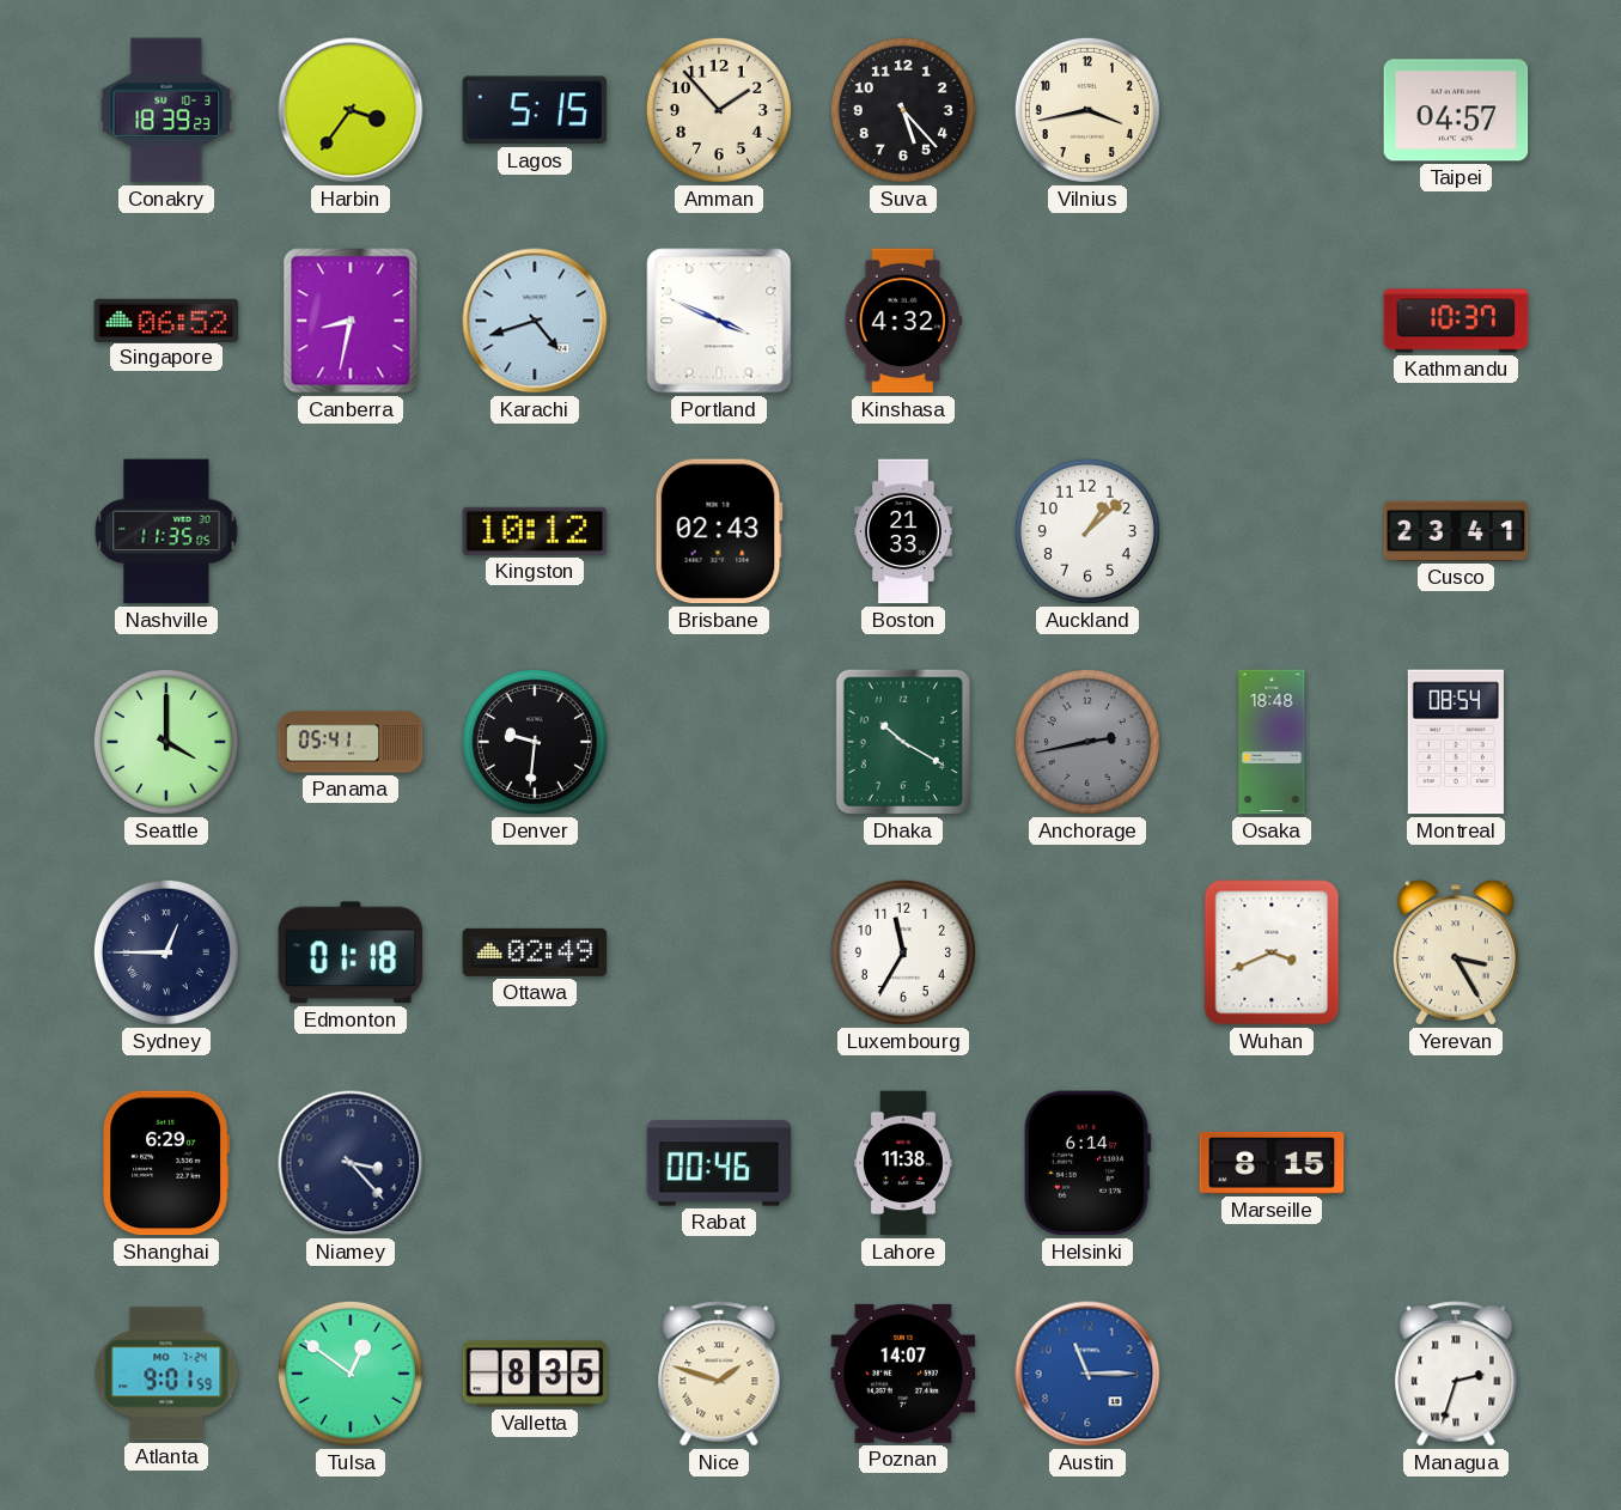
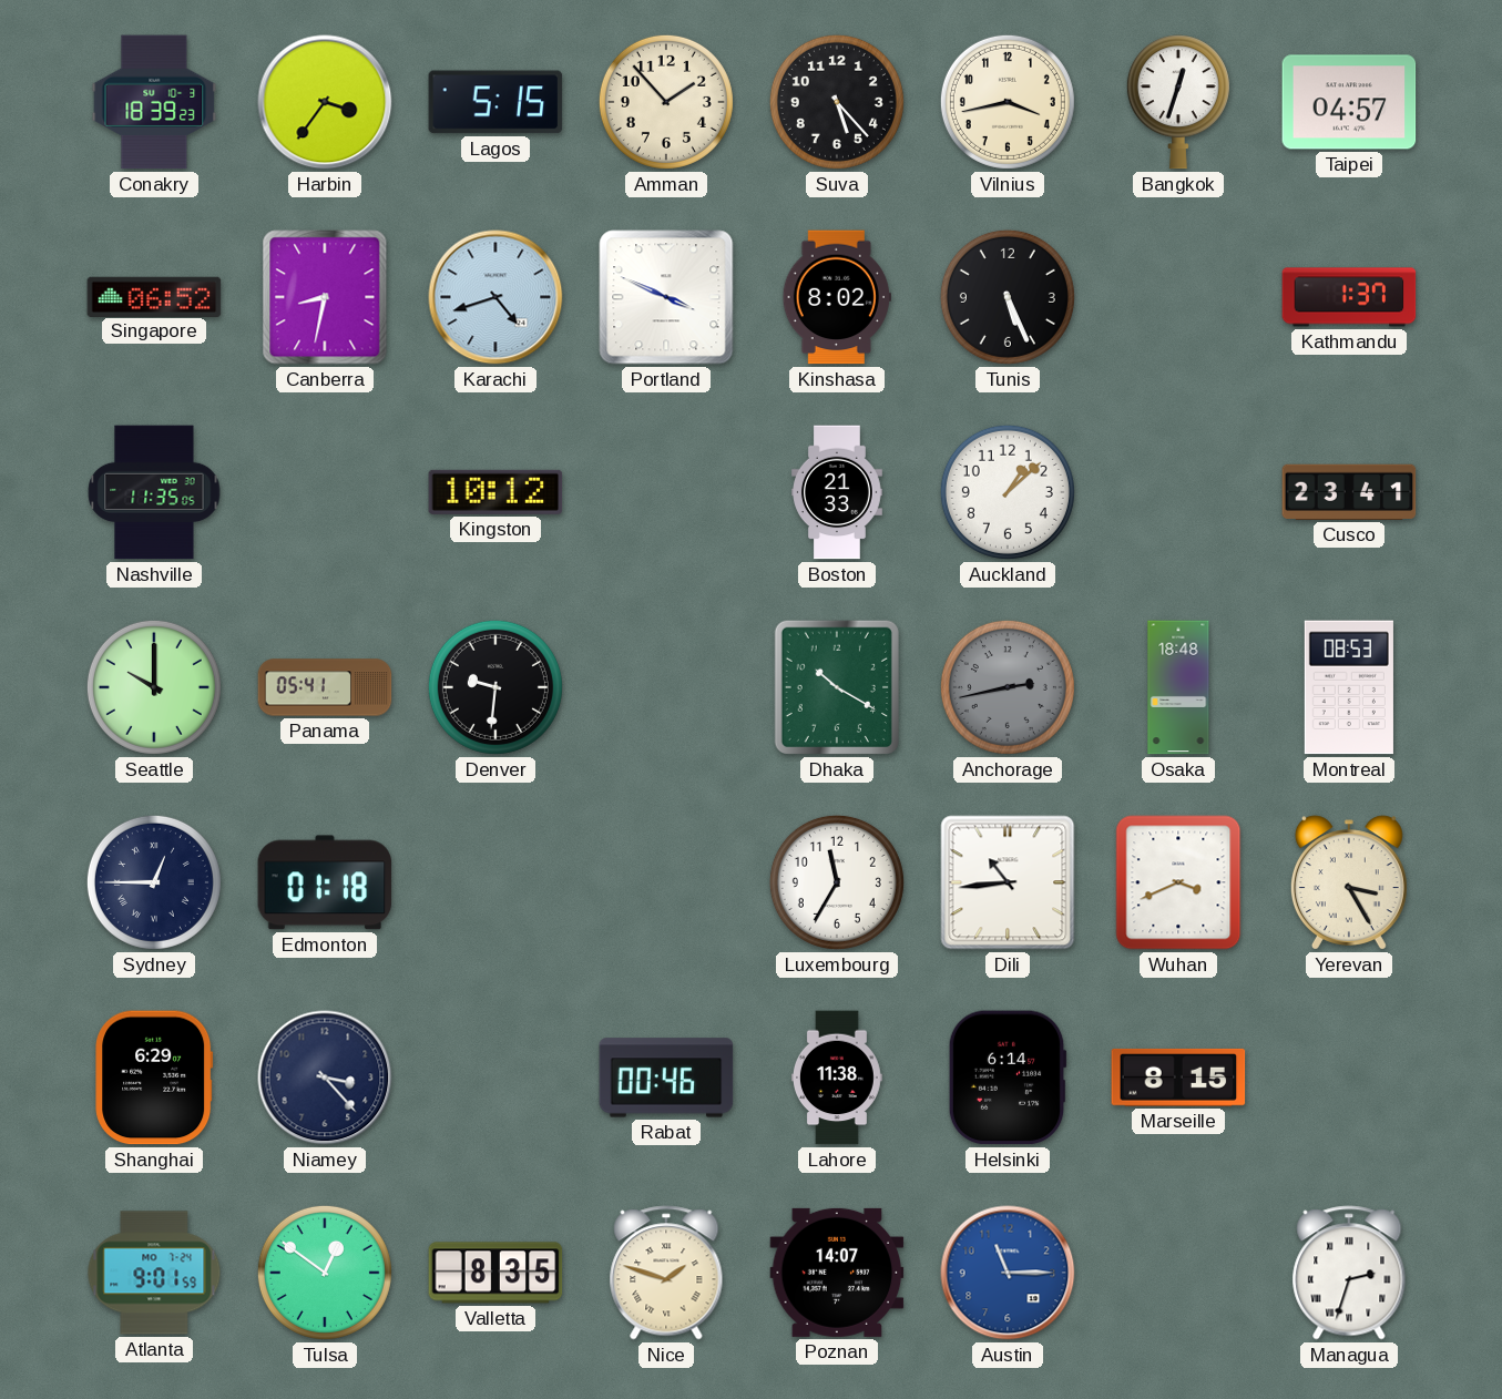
Bangkok: none -> 12:33 (1178, 102)
Kinshasa: 4:32 -> 8:02 (837, 297)
Tunis: none -> 5:26 (1008, 297)
Kathmandu: 10:37 -> 1:37 (1349, 297)
Brisbane: 02:43 -> none (719, 531)
Seattle: 4:00 -> 10:00 (154, 687)
Montreal: 08:54 -> 08:53 (1349, 687)
Ottawa: 02:49 -> none (535, 952)
Dili: none -> 10:44 (1008, 882)
